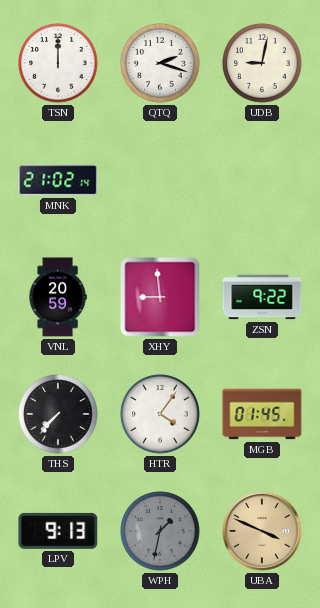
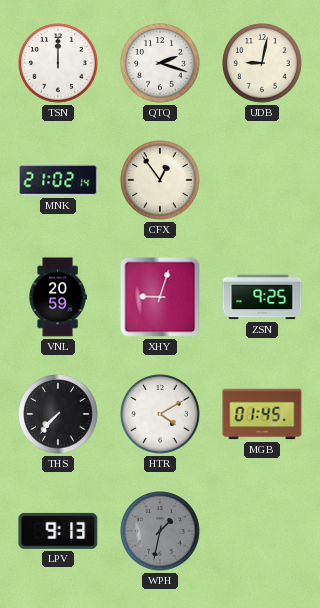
CFX: none -> 12:54 (160, 180)
XHY: 8:59 -> 9:03 (160, 297)
ZSN: 9:22 -> 9:25 (262, 297)
HTR: 4:06 -> 4:10 (160, 414)
UBA: 3:49 -> none (262, 531)
